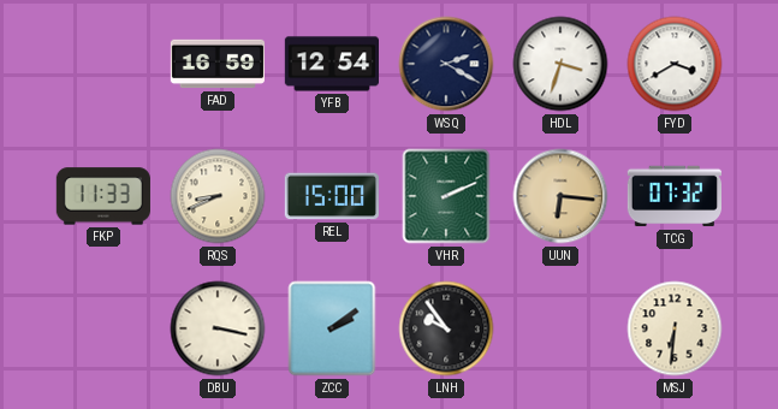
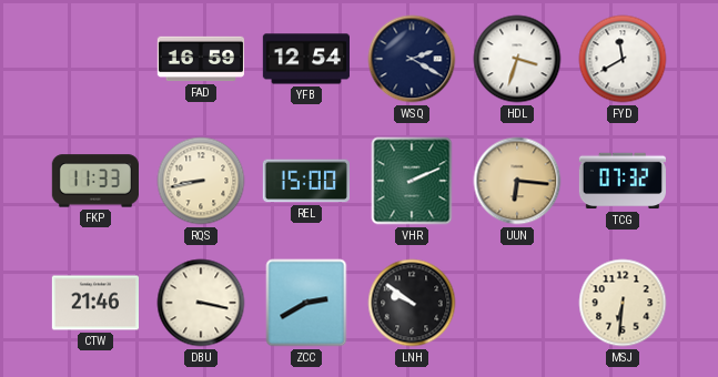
FYD: 3:40 -> 11:40 (623, 59)
RQS: 8:41 -> 8:43 (201, 181)
CTW: none -> 21:46 (94, 303)
ZCC: 2:09 -> 2:40 (306, 303)
LNH: 9:54 -> 9:51 (412, 303)
